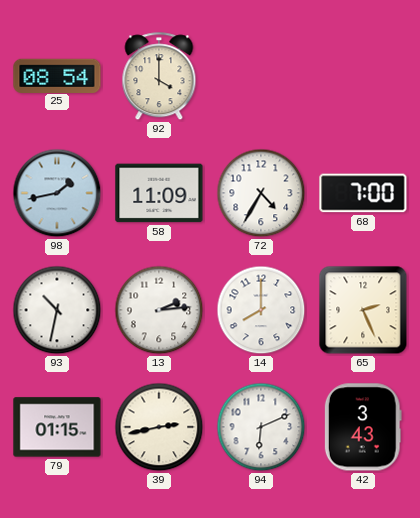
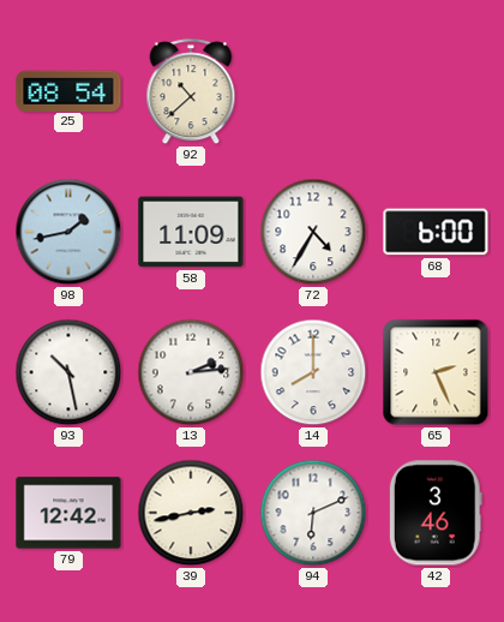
92: 4:00 -> 10:38 (191, 92)
68: 7:00 -> 6:00 (436, 232)
93: 10:32 -> 10:28 (68, 372)
79: 01:15 -> 12:42 (68, 513)
42: 3:43 -> 3:46 (436, 513)
